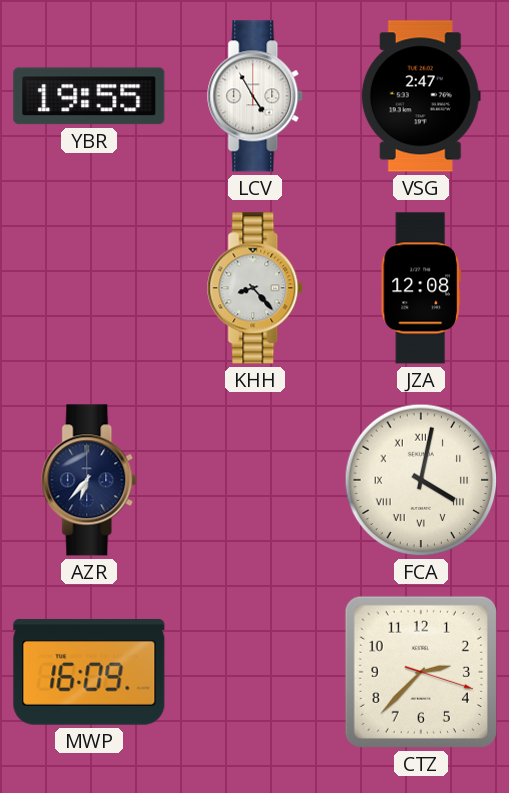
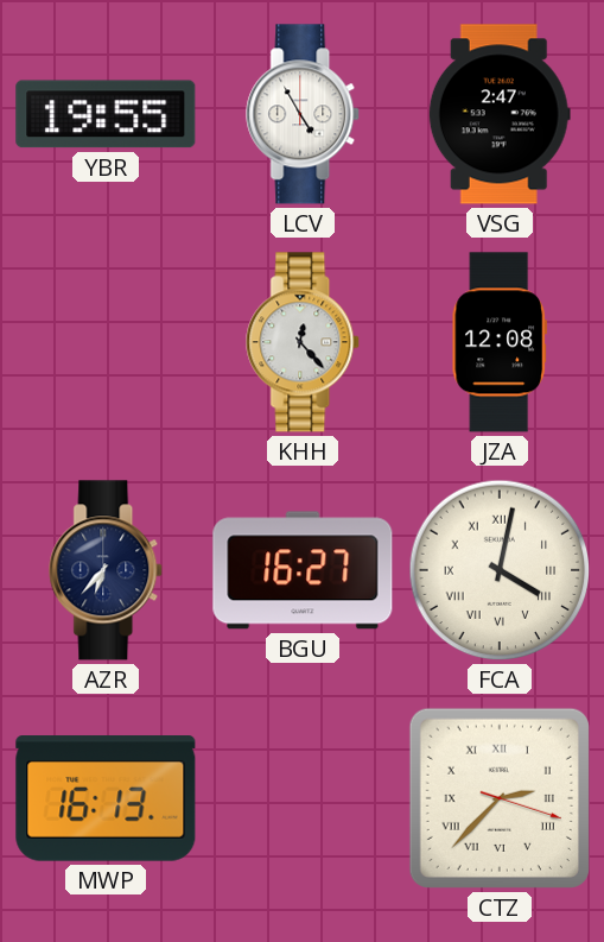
KHH: 8:23 -> 12:23 (304, 342)
BGU: none -> 16:27 (303, 570)
MWP: 16:09 -> 16:13 (106, 798)
CTZ numerals: Arabic -> Roman (500, 798)
